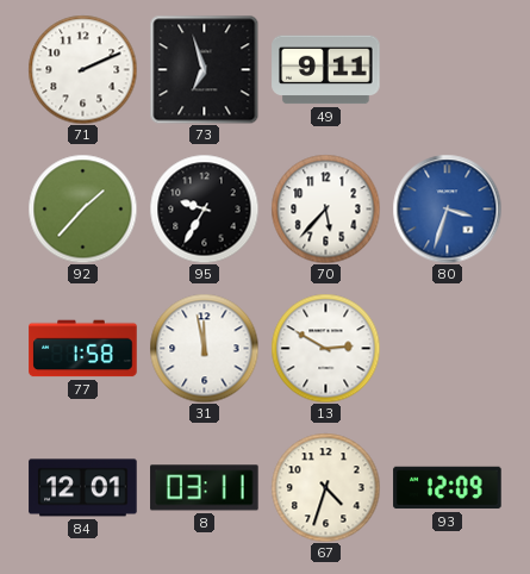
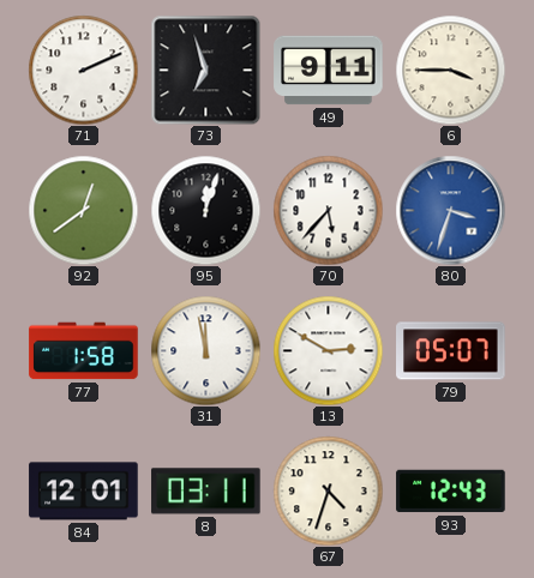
6: none -> 3:45 (450, 70)
92: 1:37 -> 12:39 (83, 210)
95: 9:35 -> 12:03 (205, 210)
79: none -> 05:07 (451, 351)
93: 12:09 -> 12:43 (451, 492)
